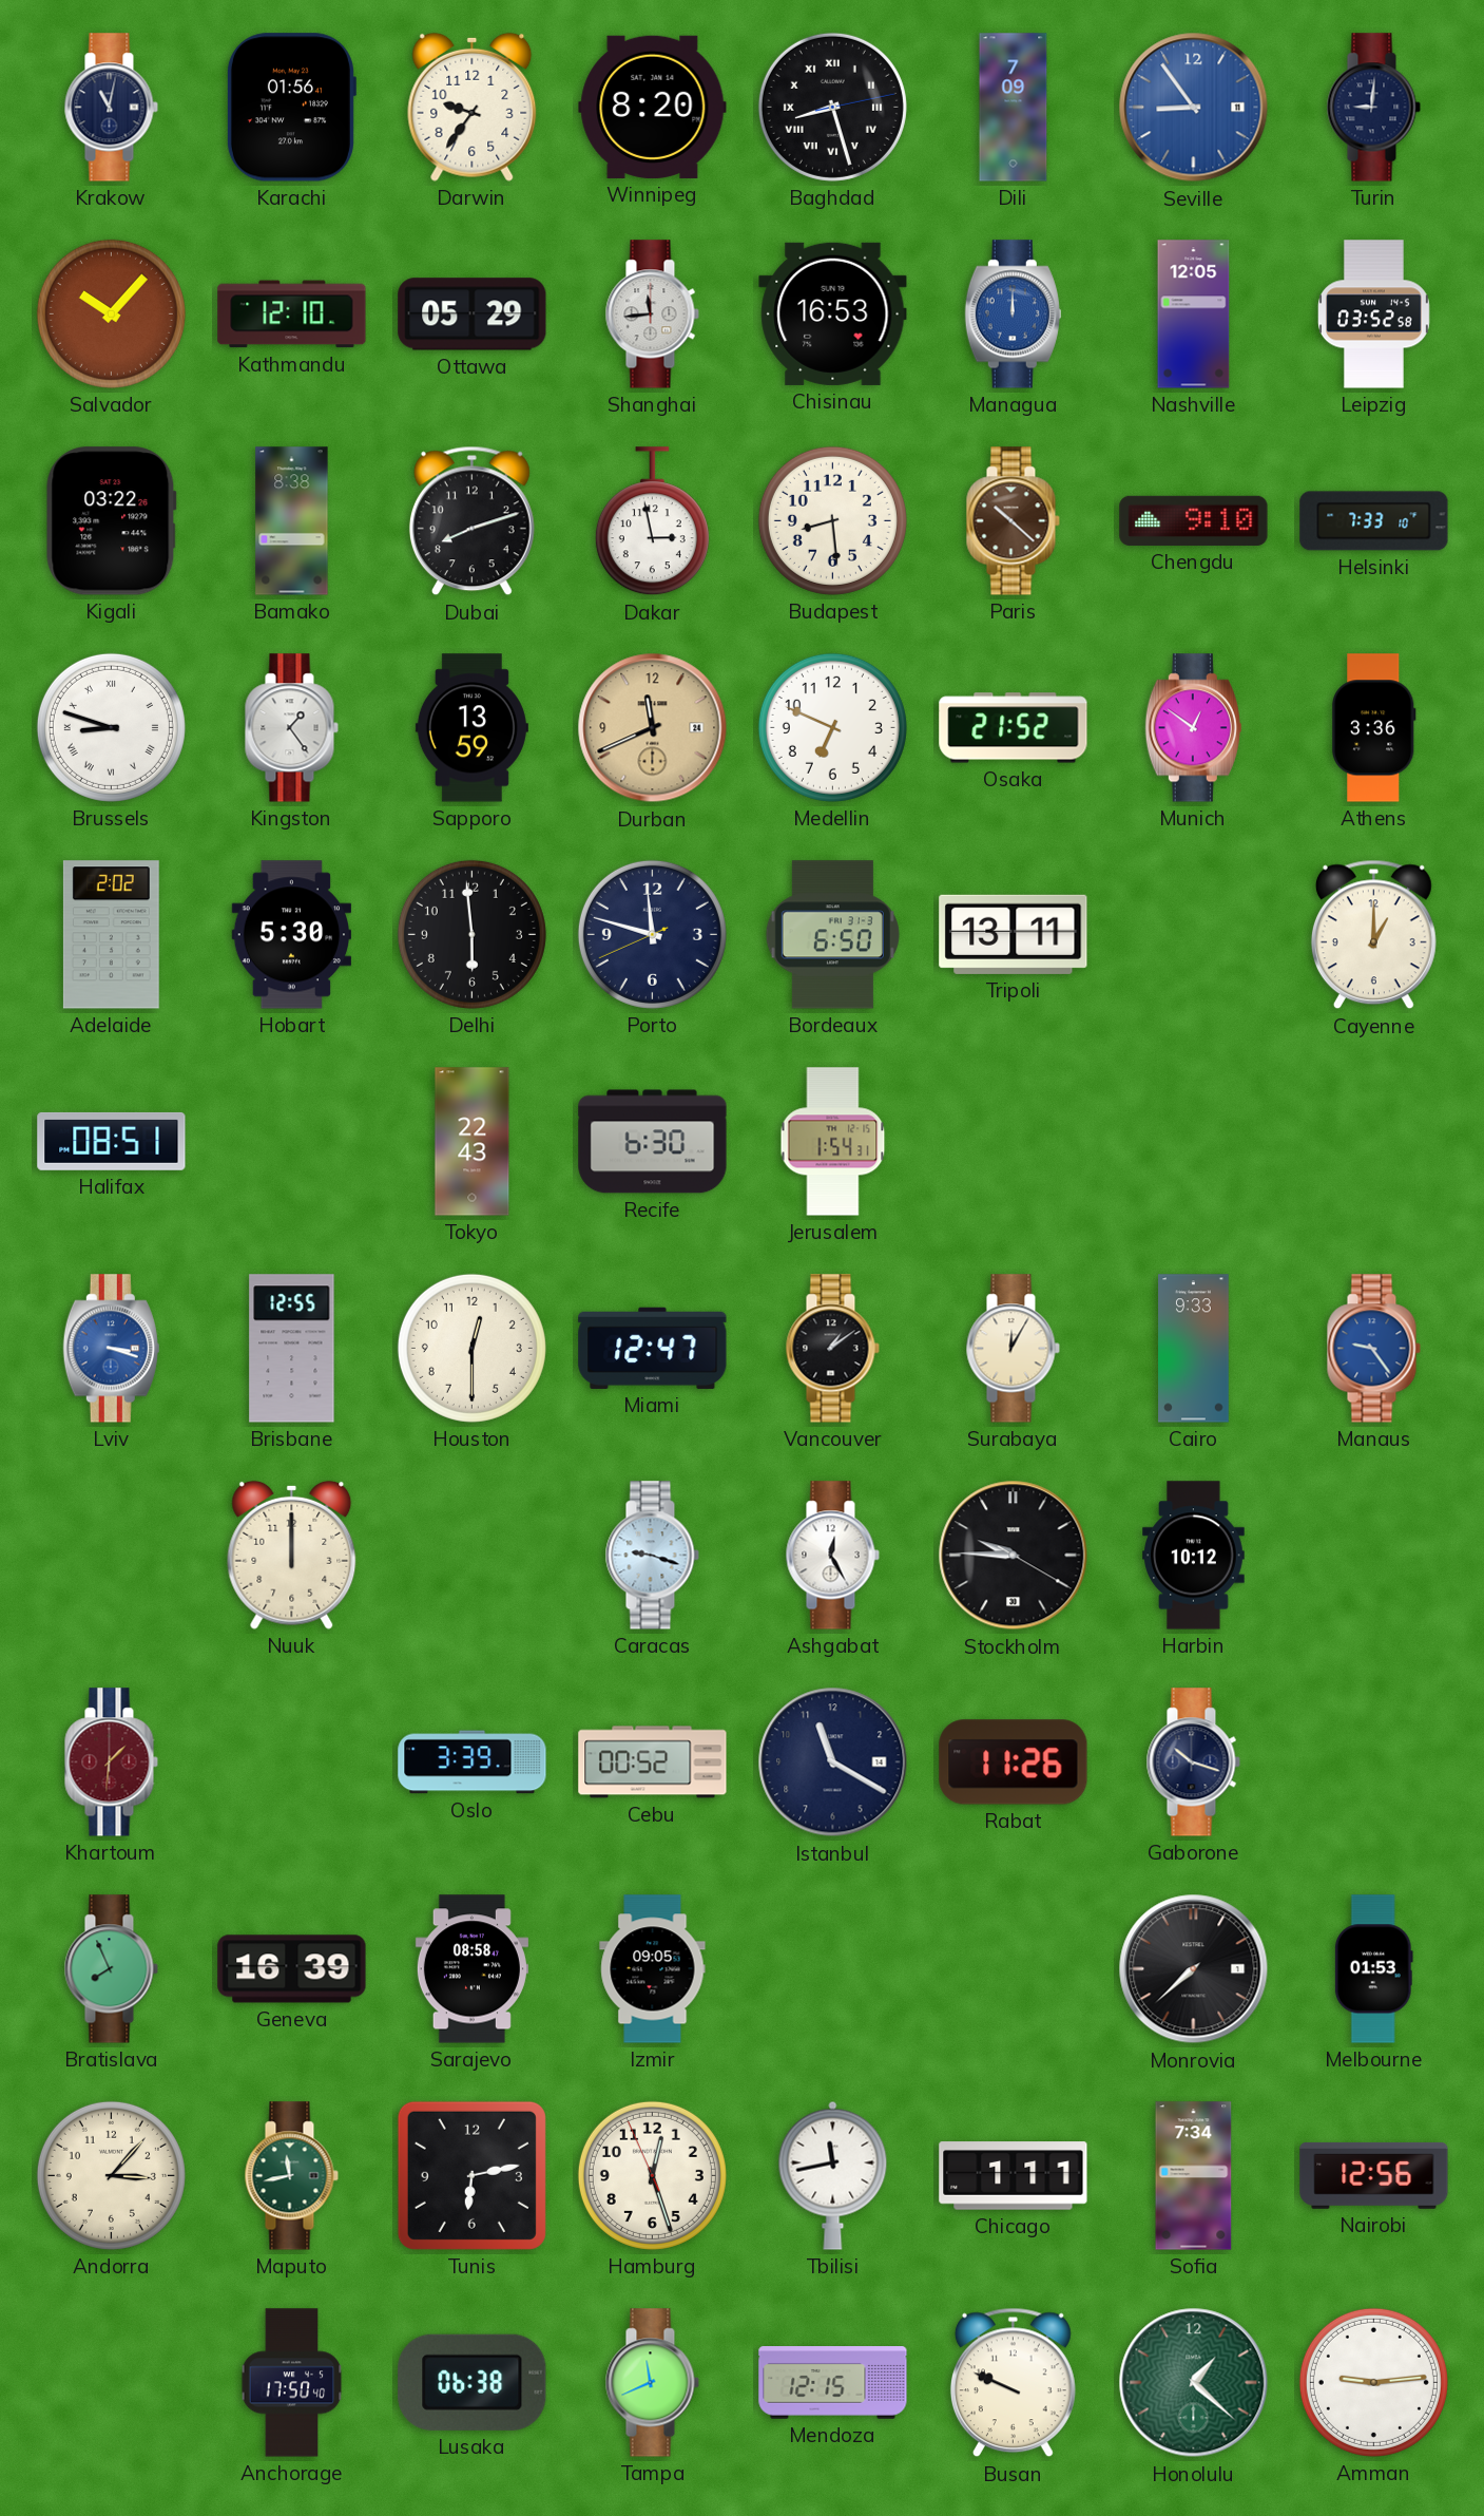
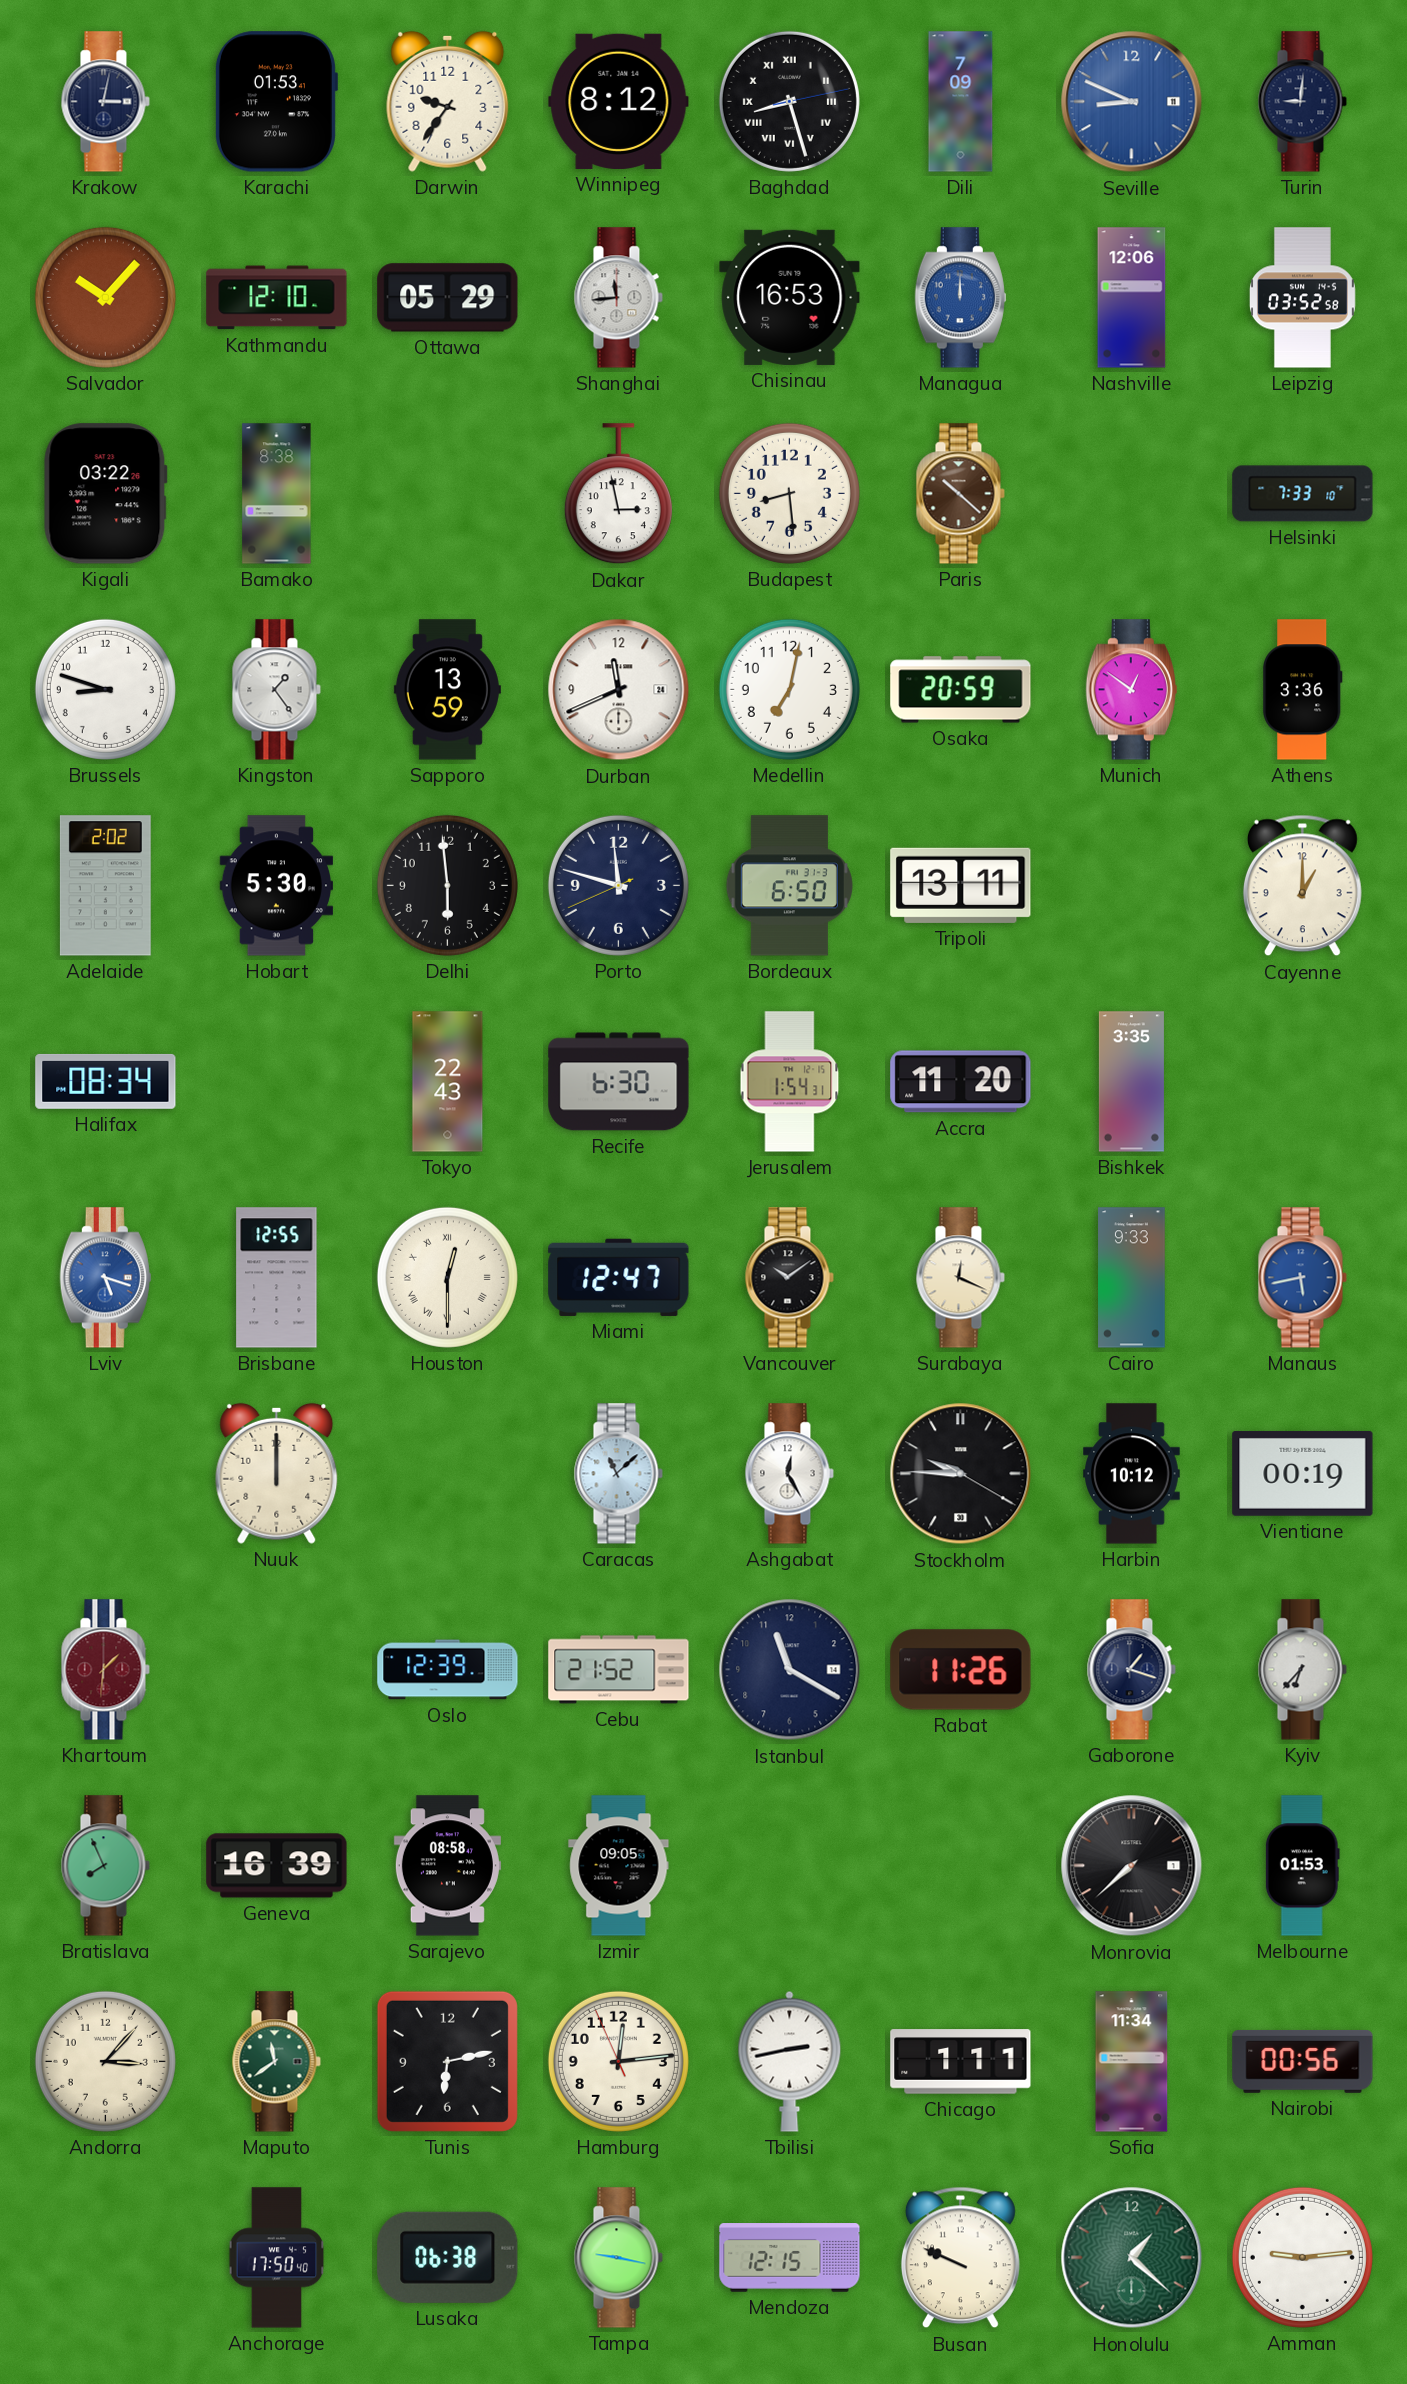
Krakow: 11:02 -> 3:02 (105, 102)
Karachi: 01:56 -> 01:53 (276, 102)
Winnipeg: 8:20 -> 8:12 (619, 101)
Seville: 8:54 -> 8:49 (1132, 102)
Nashville: 12:05 -> 12:06 (1132, 298)
Dubai: 8:12 -> none (471, 521)
Chengdu: 9:10 -> none (1194, 520)
Brussels numerals: Roman -> Arabic (105, 689)
Durban dial: champagne -> white (619, 690)
Medellin: 6:49 -> 7:02 (789, 689)
Osaka: 21:52 -> 20:59 (961, 690)
Halifax: 08:51 -> 08:34 (106, 1081)
Accra: none -> 11:20 (961, 1082)
Bishkek: none -> 3:35 (1131, 1082)
Lviv: 3:18 -> 5:18 (105, 1278)
Houston numerals: Arabic -> Roman (447, 1277)
Vancouver: 1:09 -> 10:09 (789, 1278)
Surabaya: 12:05 -> 12:19 (960, 1278)
Manaus: 9:24 -> 5:43 (1302, 1278)
Caracas: 9:18 -> 11:08 (618, 1474)
Vientiane: none -> 00:19 (1303, 1473)
Oslo: 3:39 -> 12:39 (448, 1670)
Cebu: 00:52 -> 21:52 (619, 1670)
Gaborone: 10:18 -> 1:18 (1131, 1670)
Kyiv: none -> 6:37 (1302, 1670)
Maputo: 11:43 -> 11:39 (276, 2062)
Hamburg: 12:26 -> 12:13 (618, 2061)
Tbilisi: 11:43 -> 2:43 (790, 2061)
Sofia: 7:34 -> 11:34 (1132, 2062)
Nairobi: 12:56 -> 00:56 (1303, 2061)
Tampa: 11:41 -> 9:17 (618, 2258)
